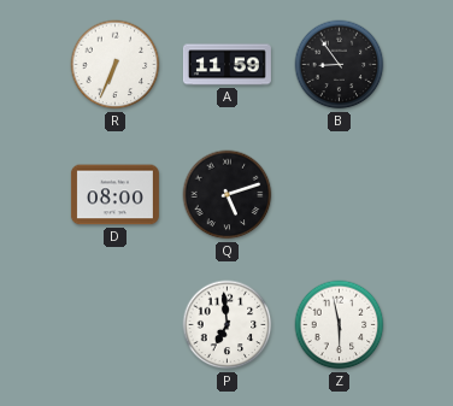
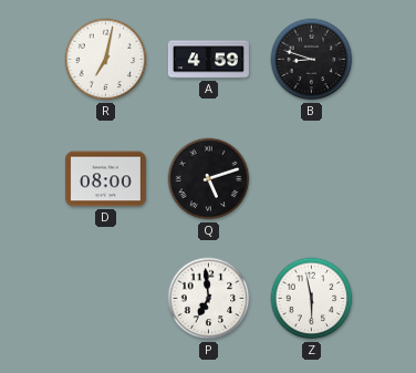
R: 6:34 -> 7:02 (106, 60)
A: 11:59 -> 4:59 (208, 60)
B: 8:54 -> 8:48 (312, 60)
